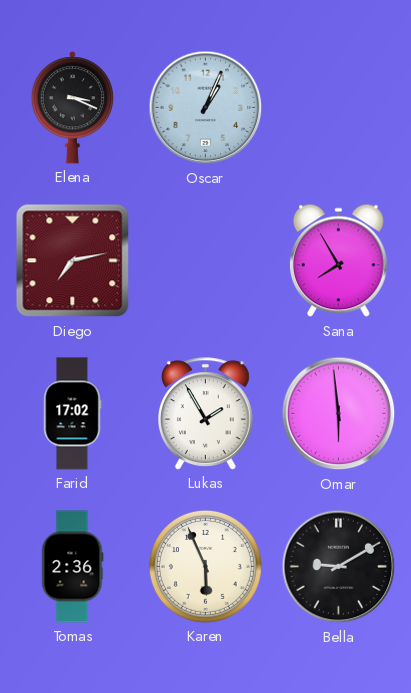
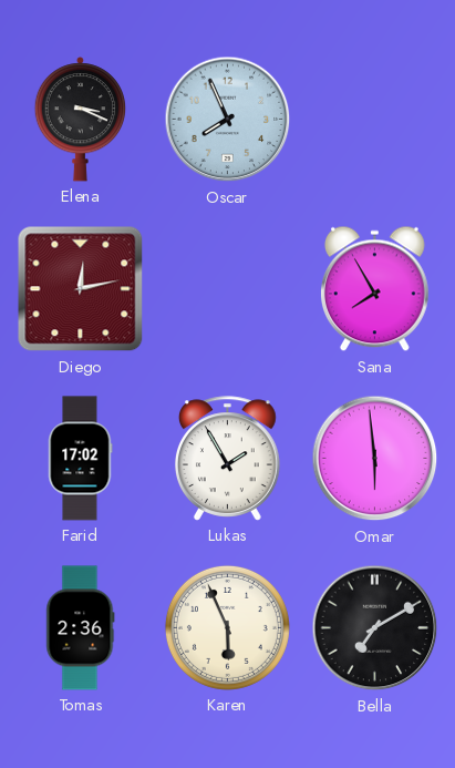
Oscar: 1:04 -> 7:56 (228, 120)
Diego: 7:13 -> 12:13 (81, 289)
Bella: 9:10 -> 7:10 (375, 628)
